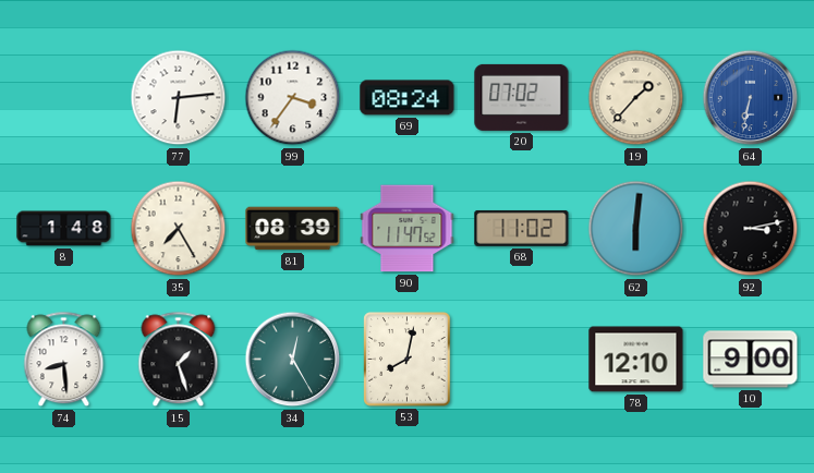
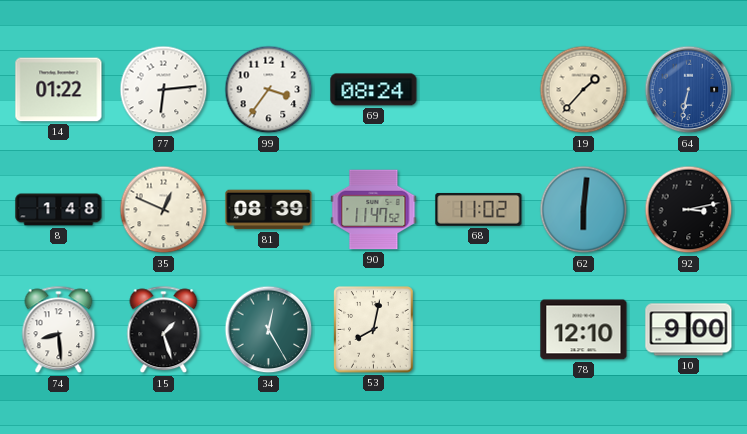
14: none -> 01:22 (59, 90)
20: 07:02 -> none (522, 97)
35: 7:25 -> 12:49 (164, 210)
